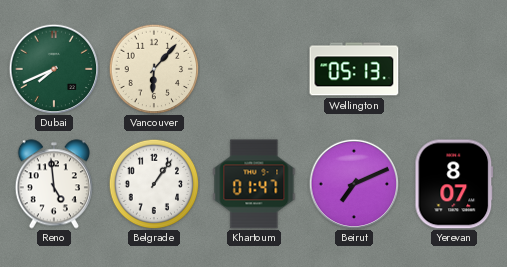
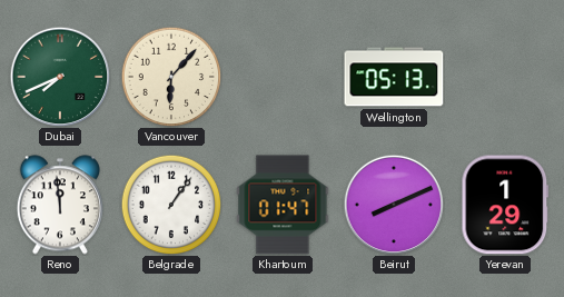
Reno: 4:59 -> 11:59 (60, 205)
Beirut: 7:11 -> 8:11 (394, 205)
Yerevan: 8:07 -> 1:29 (505, 205)
